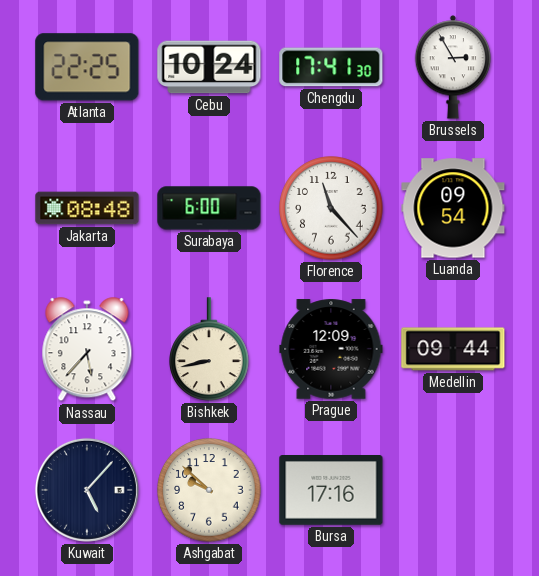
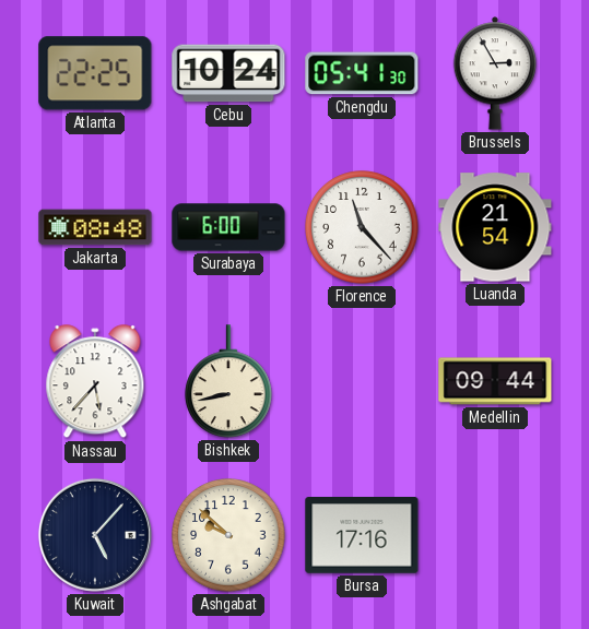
Chengdu: 17:41 -> 05:41 (362, 73)
Luanda: 09:54 -> 21:54 (495, 227)
Prague: 12:09 -> none (331, 349)
